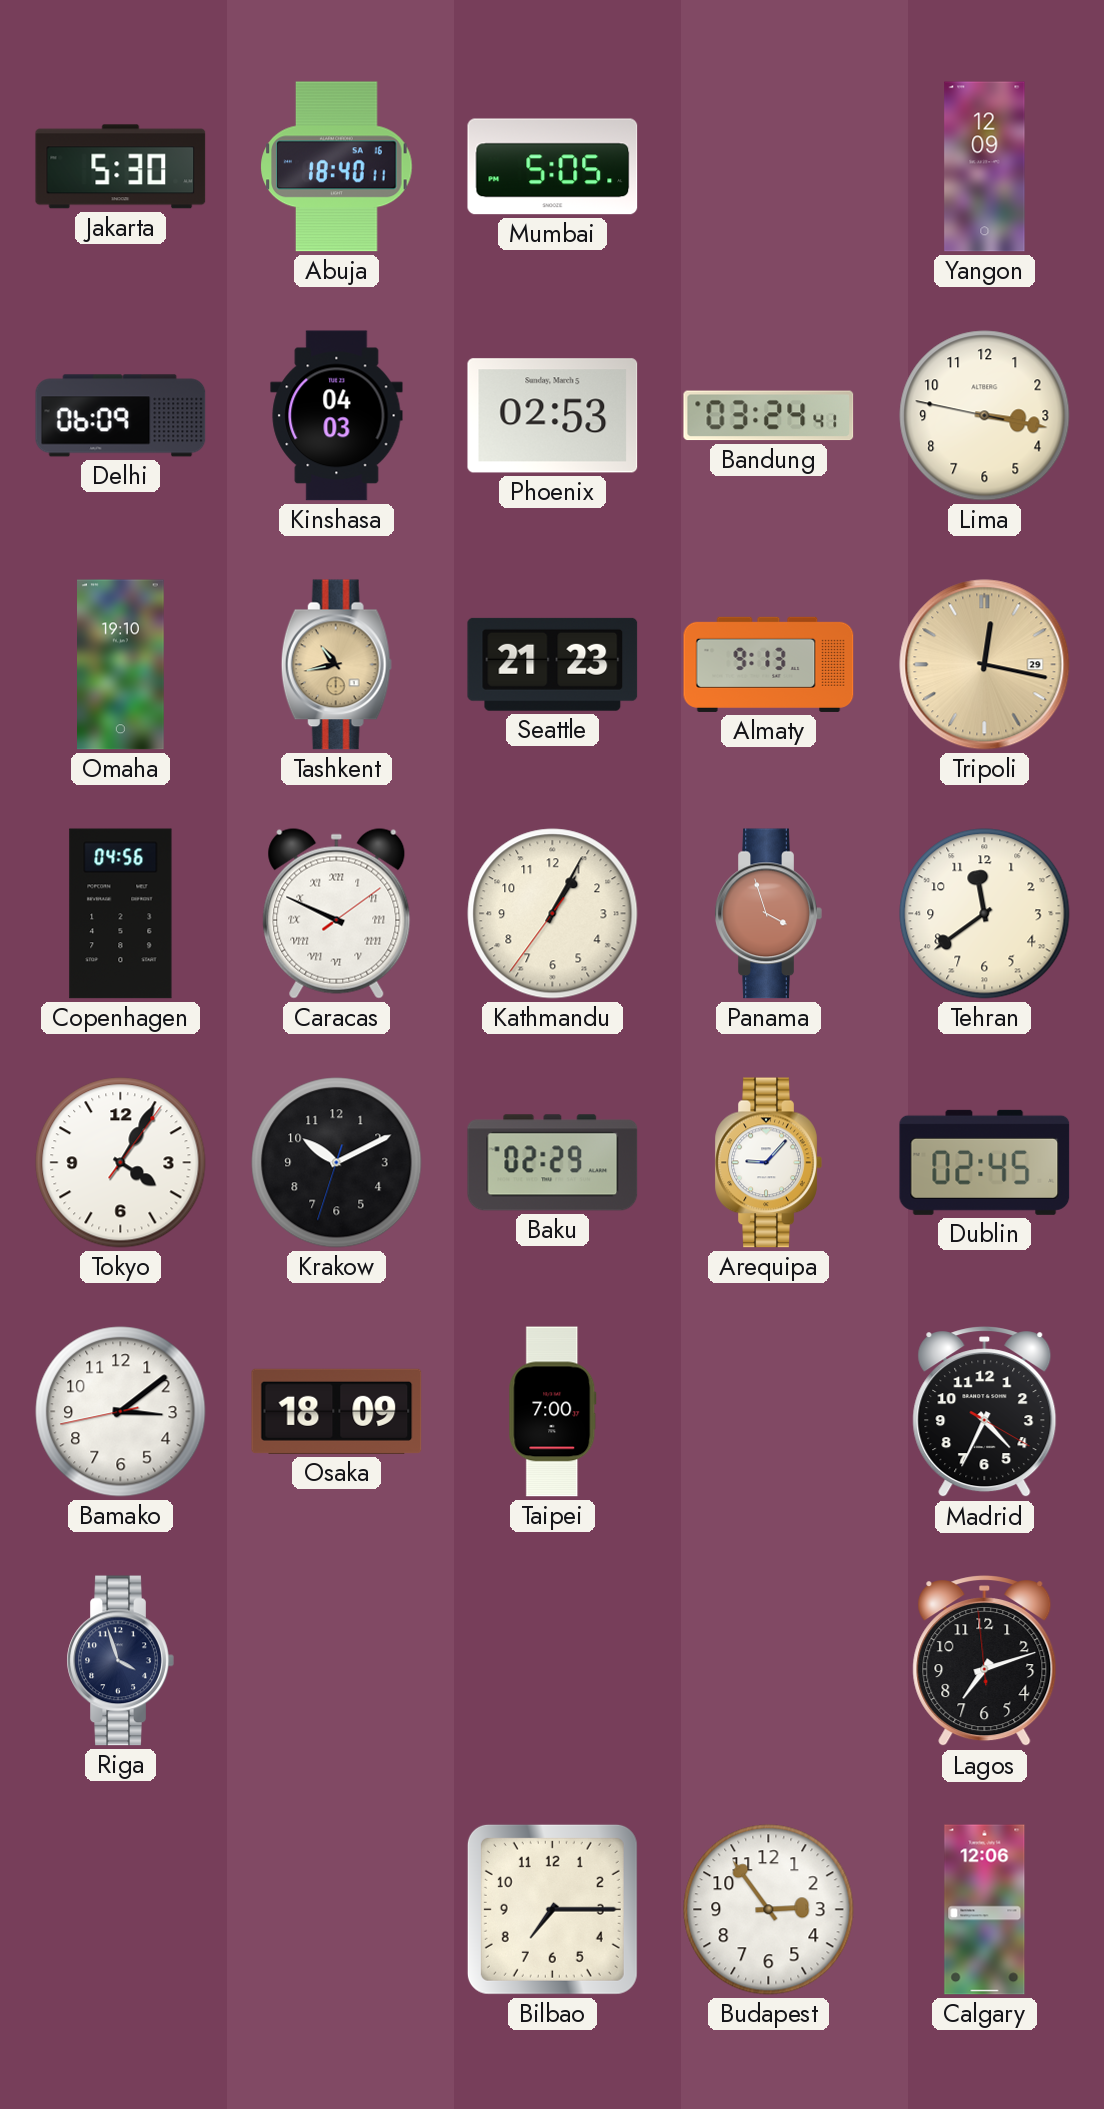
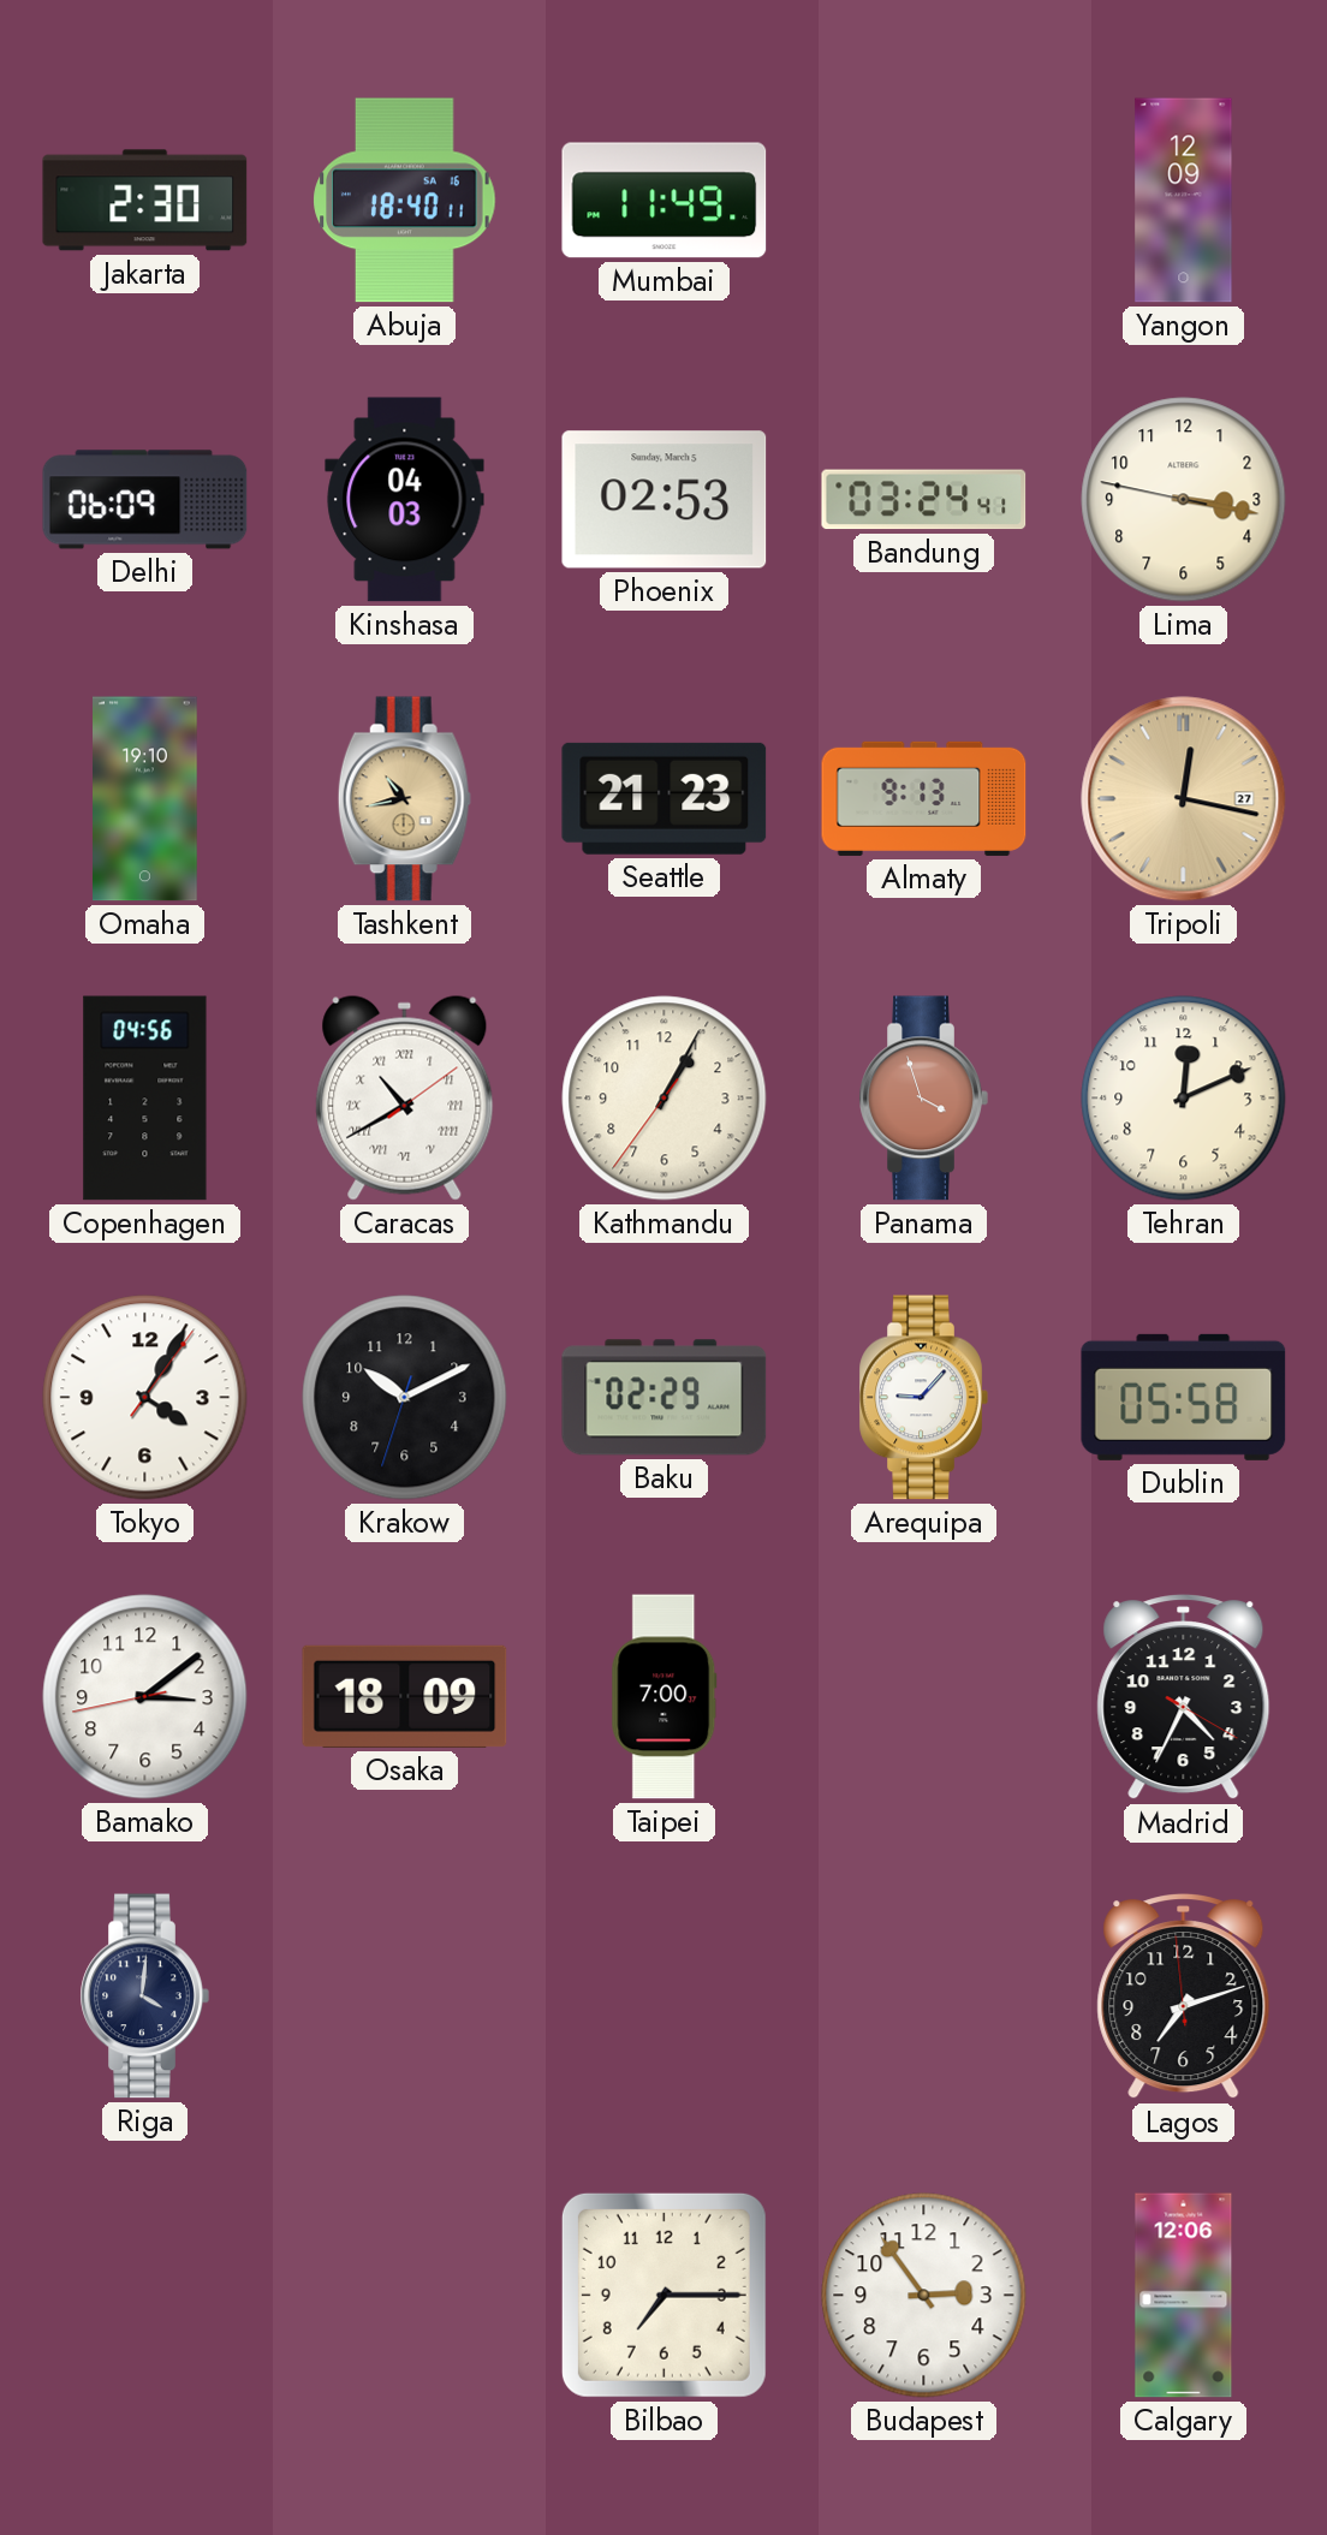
Jakarta: 5:30 -> 2:30 (145, 201)
Mumbai: 5:05 -> 11:49 (665, 201)
Tripoli date: 29 -> 27 (1184, 799)
Caracas: 9:49 -> 10:40 (405, 1097)
Tehran: 11:39 -> 12:11 (1184, 1099)
Dublin: 02:45 -> 05:58 (1184, 1397)
Riga: 3:57 -> 4:01 (144, 1997)
